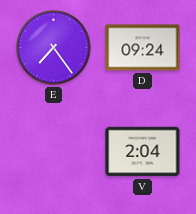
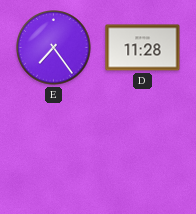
D: 09:24 -> 11:28 (143, 48)
V: 2:04 -> none (143, 152)
